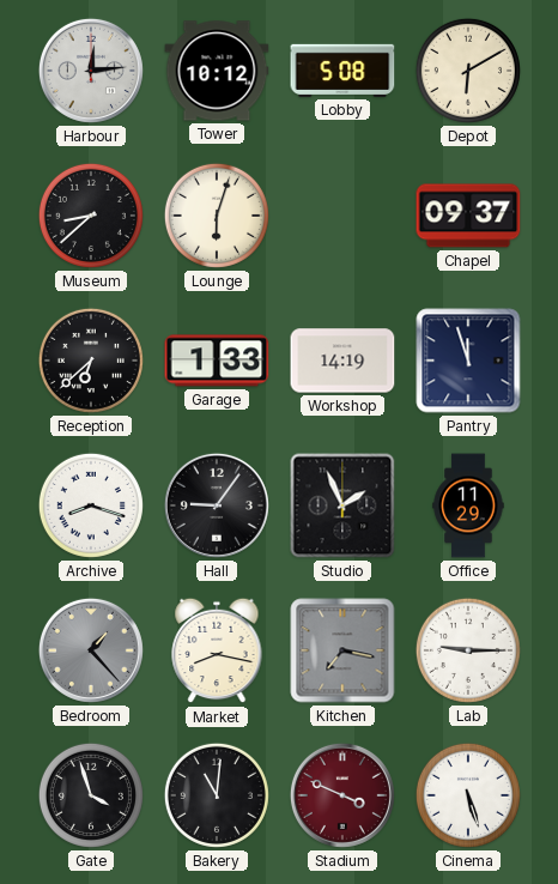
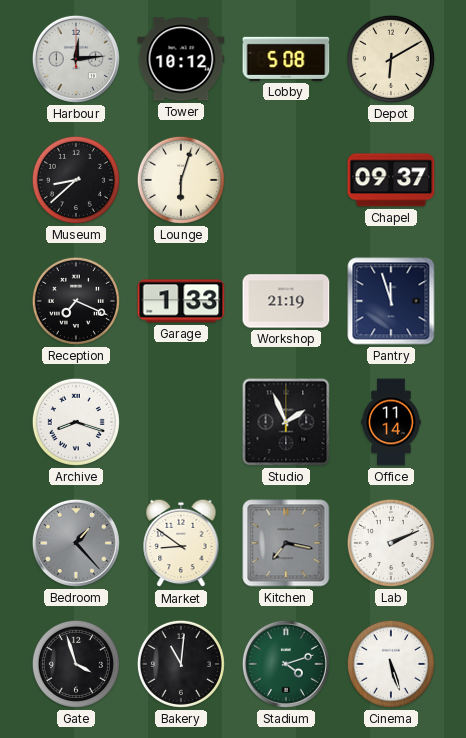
Reception: 6:38 -> 7:19 (76, 301)
Workshop: 14:19 -> 21:19 (286, 301)
Hall: 9:06 -> none (217, 505)
Office: 11:29 -> 11:14 (391, 422)
Market: 8:17 -> 8:51 (181, 543)
Lab: 9:15 -> 2:11 (391, 543)
Stadium: 3:49 -> 4:12 (286, 664)
Stadium dial: burgundy -> green (286, 664)
